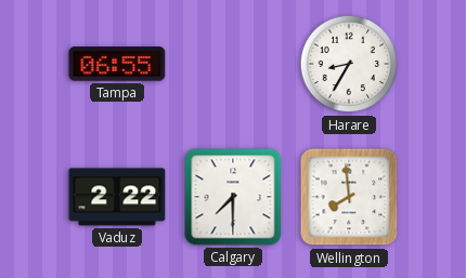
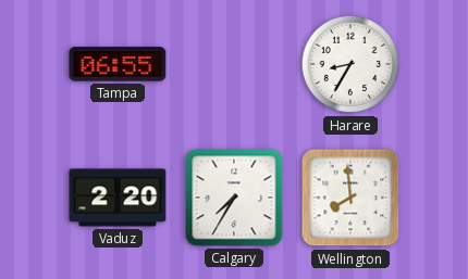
Vaduz: 2:22 -> 2:20 (118, 198)
Calgary: 7:30 -> 7:35 (234, 198)
